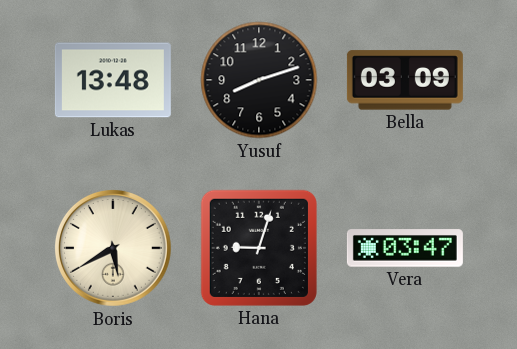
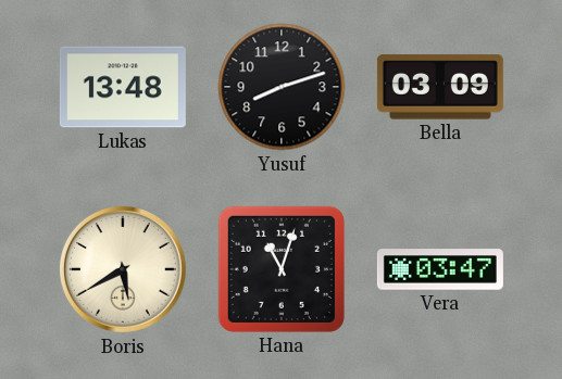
Hana: 9:03 -> 11:03 (282, 269)
